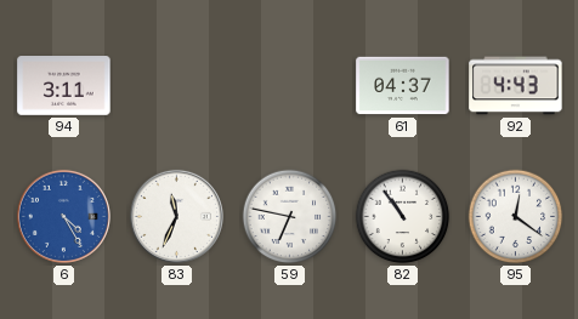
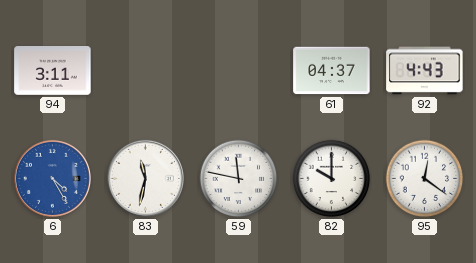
83: 11:34 -> 11:32 (145, 178)
59: 6:47 -> 11:47 (239, 179)
82: 10:54 -> 10:00 (332, 179)
